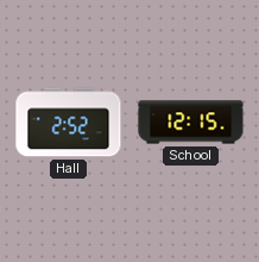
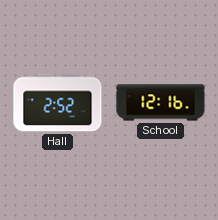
School: 12:15 -> 12:16 (161, 103)
